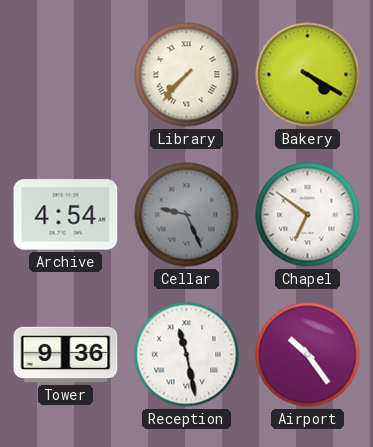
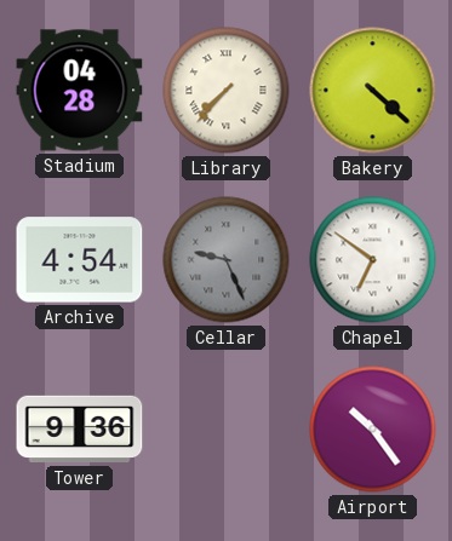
Stadium: none -> 04:28 (80, 91)
Bakery: 4:20 -> 4:22 (373, 91)
Reception: 11:28 -> none (187, 355)
